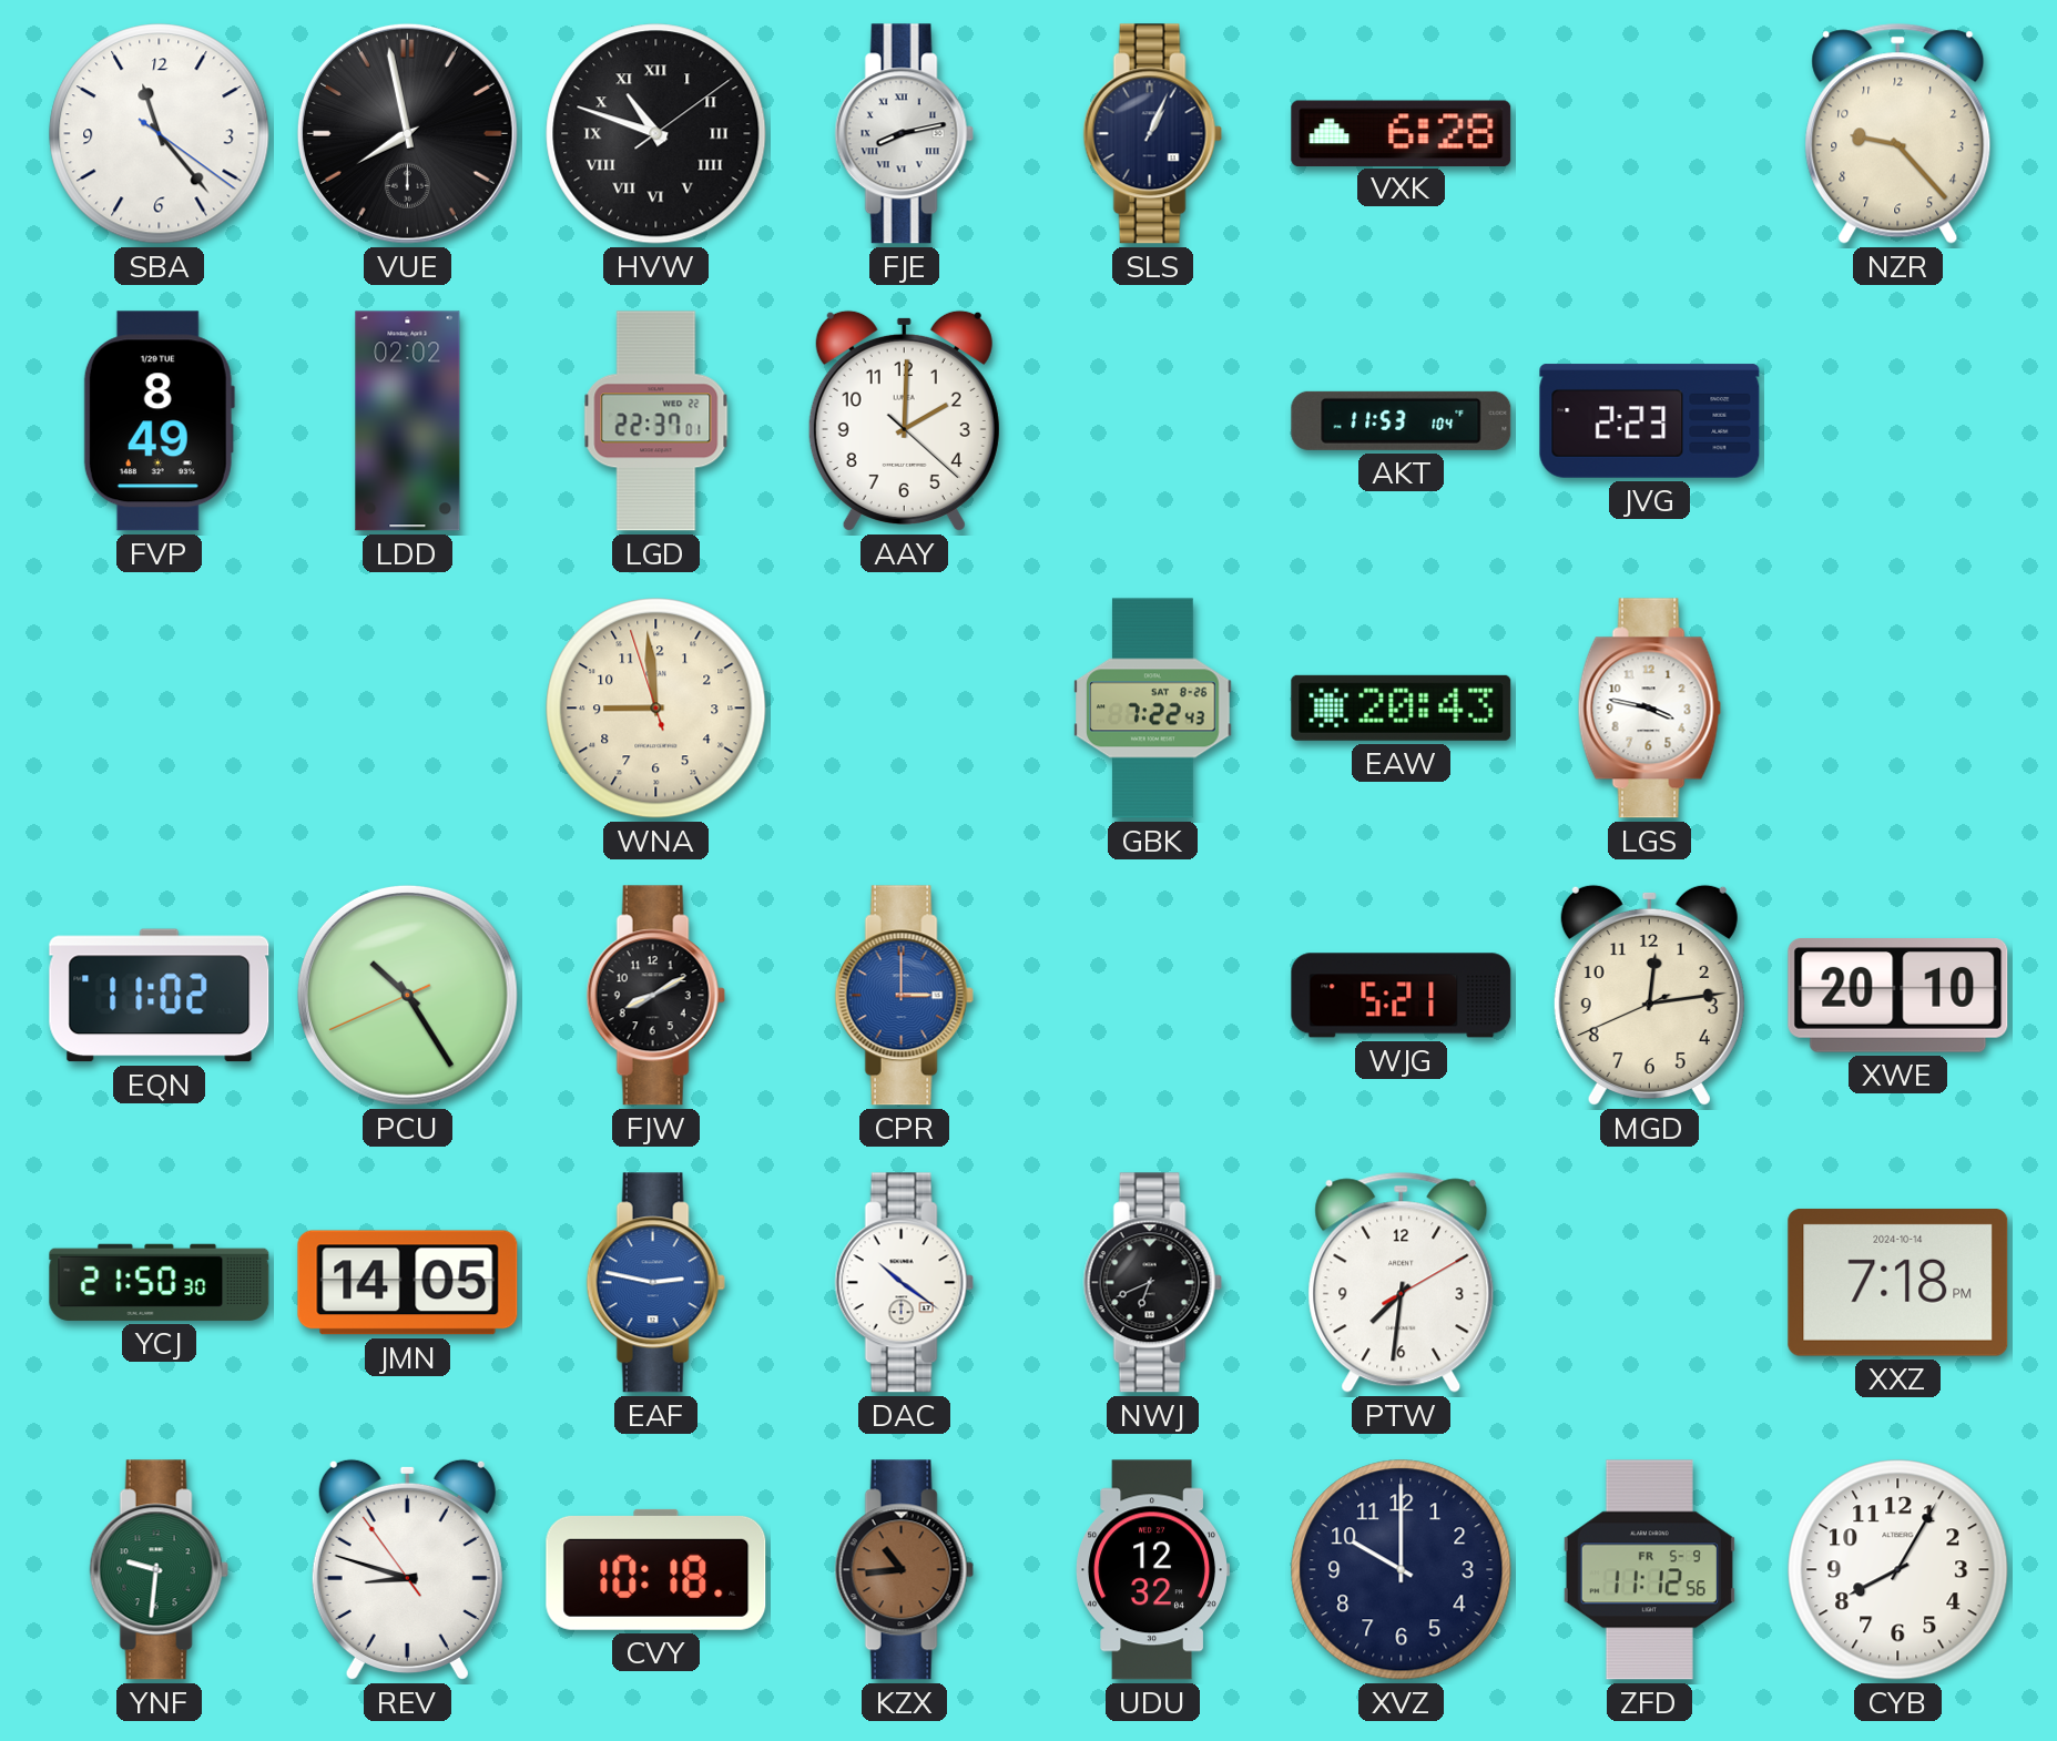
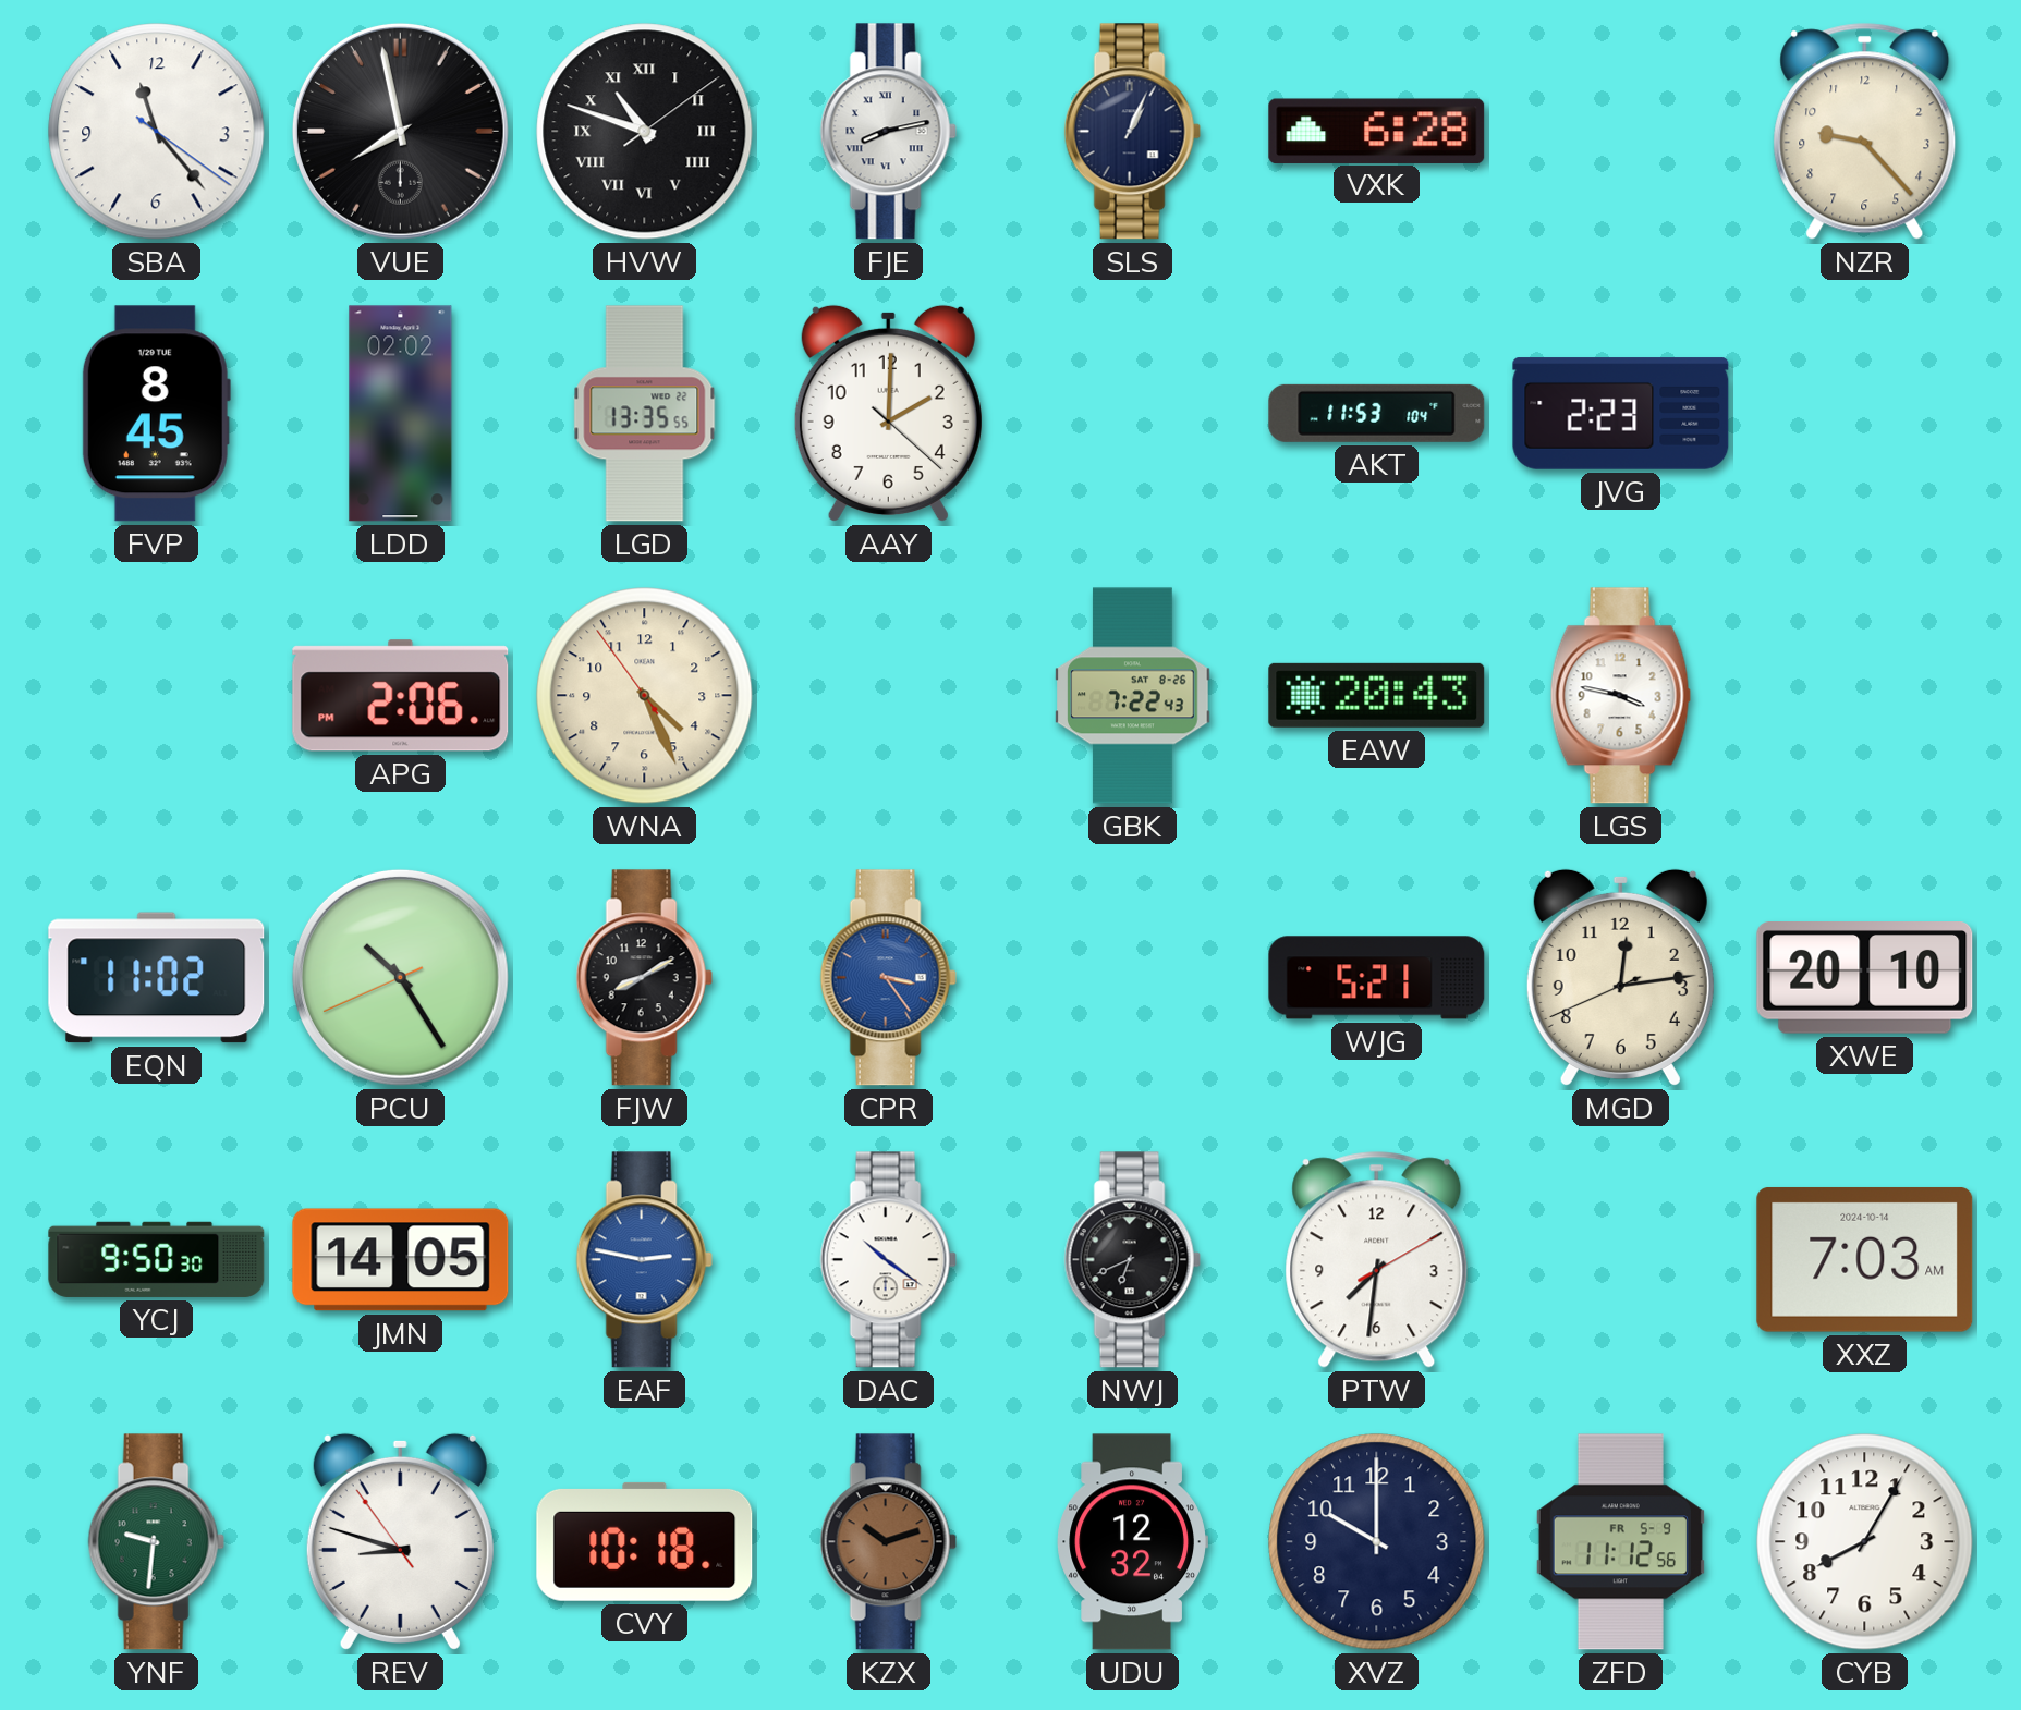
FVP: 8:49 -> 8:45 (156, 414)
LGD: 22:37 -> 13:35 (645, 414)
APG: none -> 2:06 (401, 696)
WNA: 8:58 -> 4:25 (645, 696)
CPR: 3:00 -> 3:24 (888, 978)
YCJ: 21:50 -> 9:50 (157, 1259)
XXZ: 7:18 -> 7:03 (1865, 1259)
KZX: 10:44 -> 10:12 (888, 1542)
